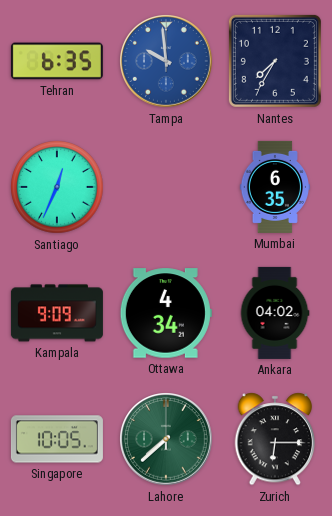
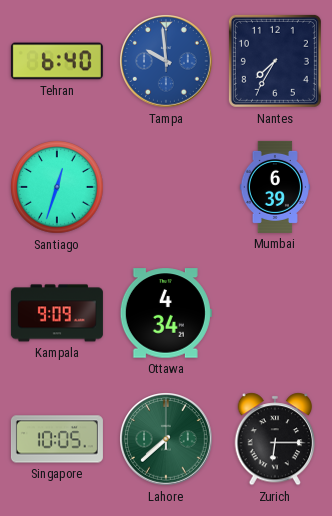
Tehran: 6:35 -> 6:40 (57, 61)
Santiago: 12:34 -> 12:33 (57, 187)
Mumbai: 6:35 -> 6:39 (274, 187)
Ankara: 04:02 -> none (275, 313)
